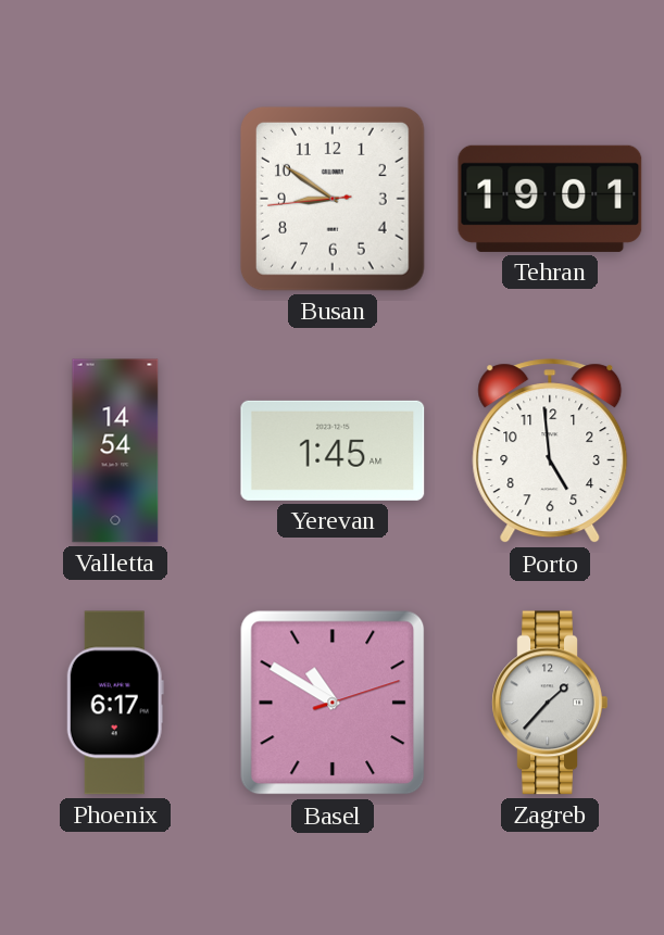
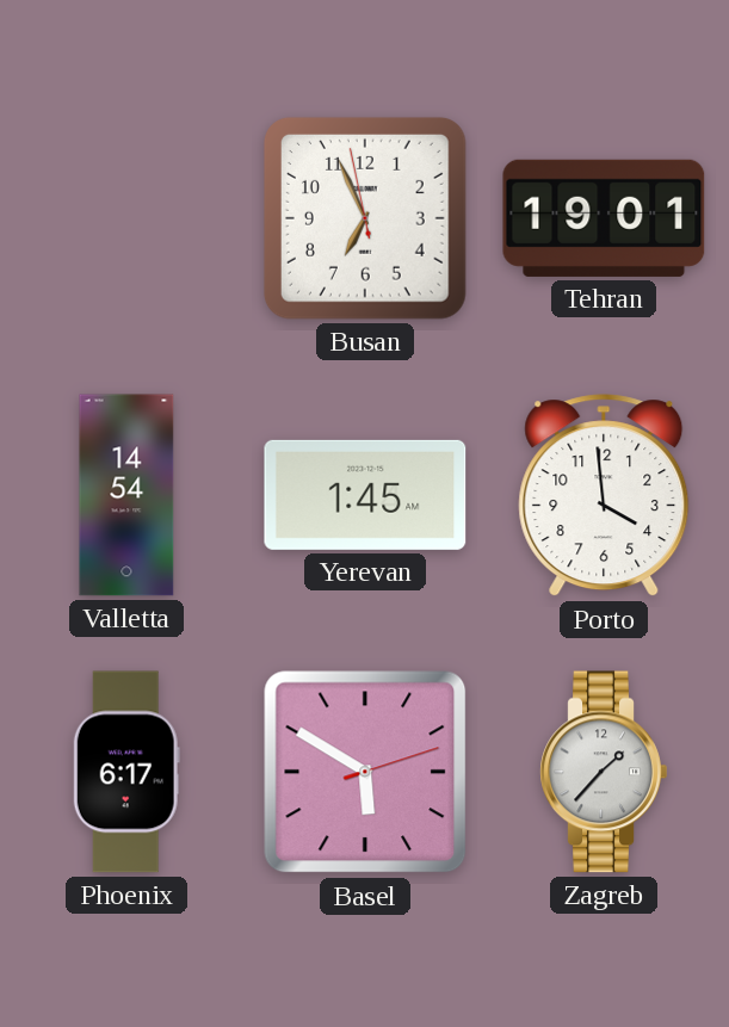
Busan: 8:50 -> 6:55 (365, 218)
Porto: 4:59 -> 3:59 (604, 496)
Basel: 10:50 -> 5:50 (365, 772)
